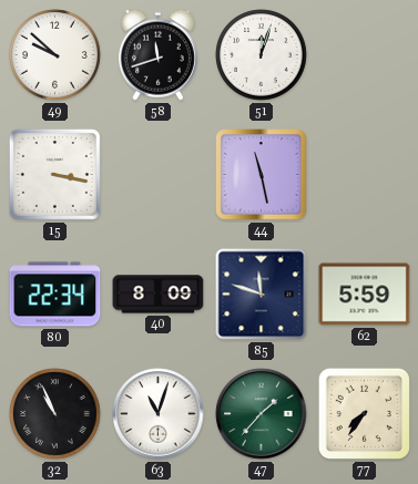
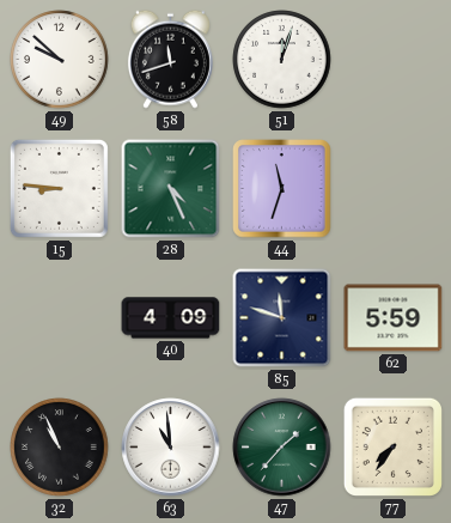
15: 3:17 -> 8:46 (59, 188)
28: none -> 4:26 (171, 189)
44: 11:28 -> 11:33 (282, 189)
80: 22:34 -> none (55, 295)
40: 8:09 -> 4:09 (171, 318)
63: 11:03 -> 10:59 (171, 448)
